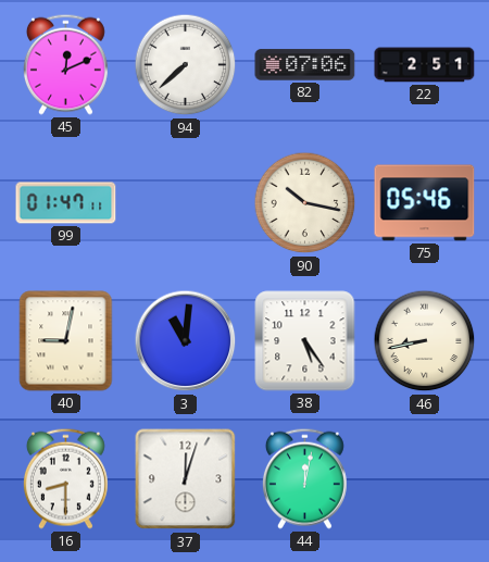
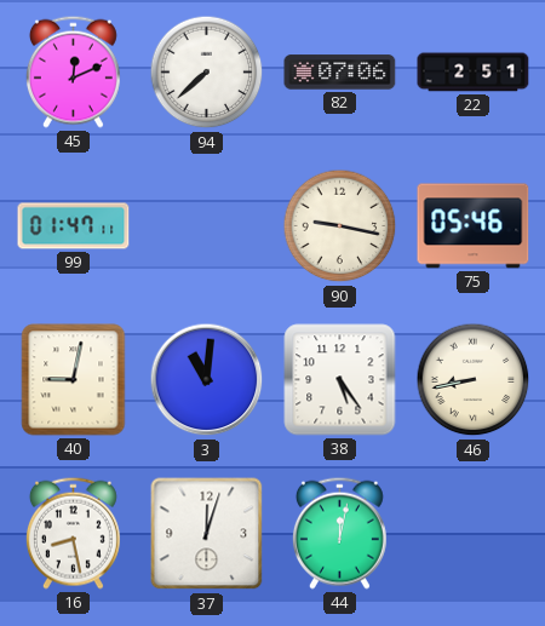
90: 10:17 -> 9:17 (340, 226)
16: 8:30 -> 8:28 (73, 533)
